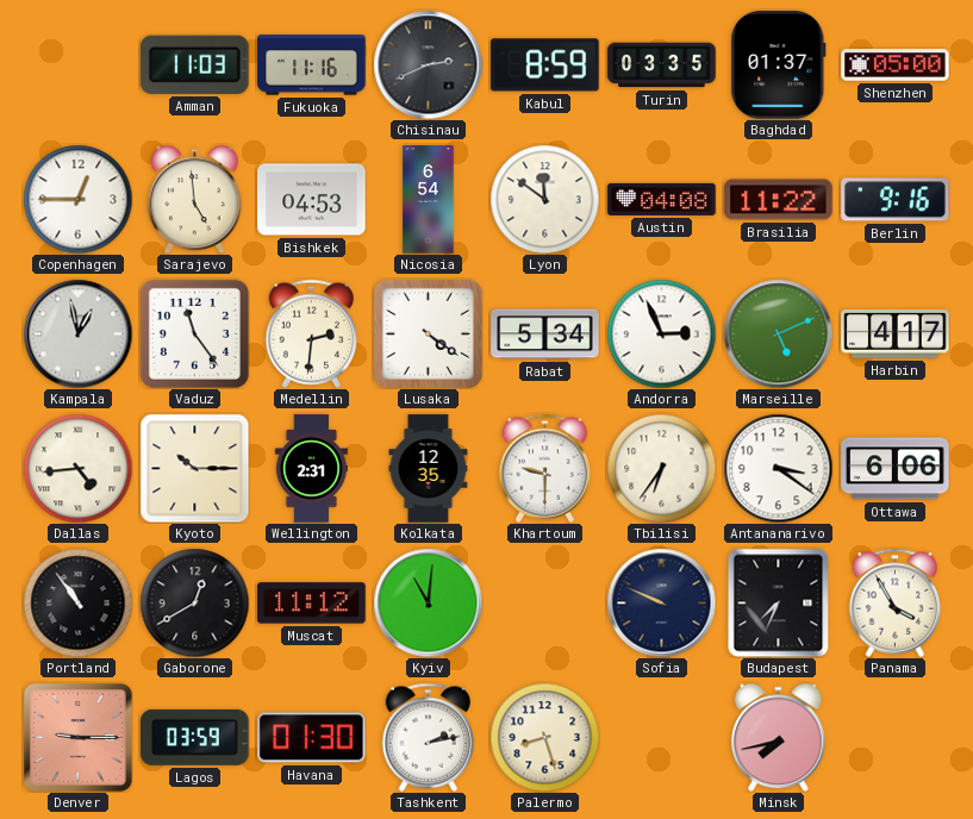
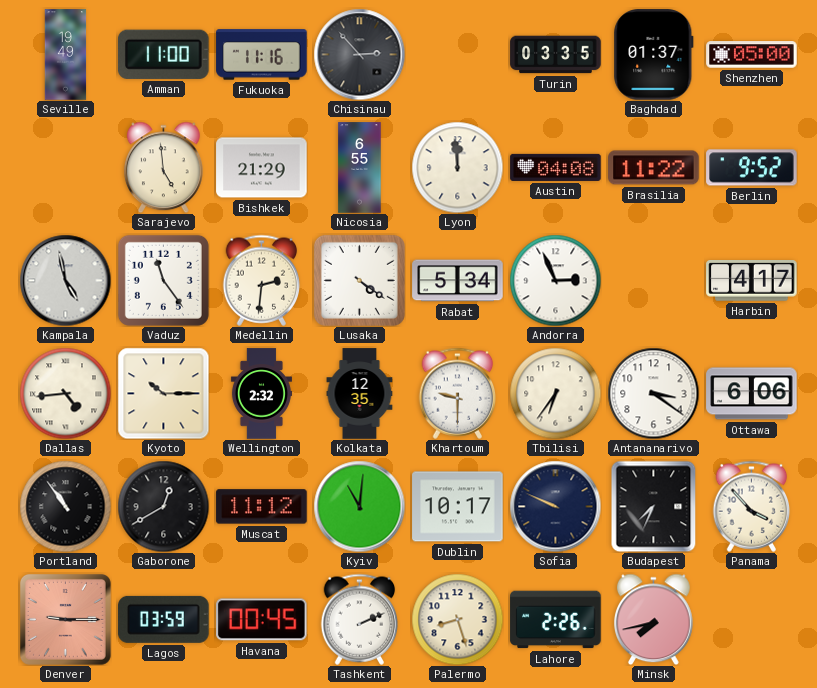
Seville: none -> 19:49 (66, 55)
Amman: 11:03 -> 11:00 (163, 54)
Chisinau: 2:41 -> 2:53 (359, 54)
Kabul: 8:59 -> none (545, 65)
Copenhagen: 12:45 -> none (77, 199)
Bishkek: 04:53 -> 21:29 (262, 168)
Nicosia: 6:54 -> 6:55 (360, 168)
Lyon: 11:51 -> 11:59 (457, 167)
Berlin: 9:16 -> 9:52 (752, 168)
Kampala: 12:58 -> 4:58 (65, 280)
Marseille: 5:11 -> none (778, 333)
Wellington: 2:31 -> 2:32 (261, 394)
Dublin: none -> 10:17 (458, 507)
Panama: 3:55 -> 3:53 (752, 506)
Havana: 01:30 -> 00:45 (262, 620)
Tashkent: 2:13 -> 2:11 (360, 619)
Lahore: none -> 2:26 (556, 620)
